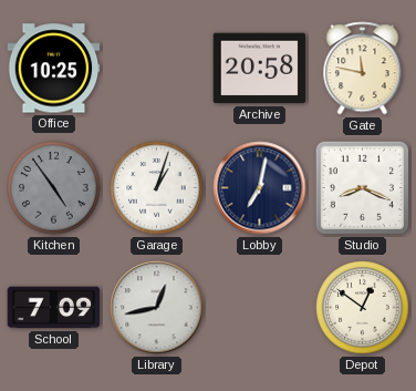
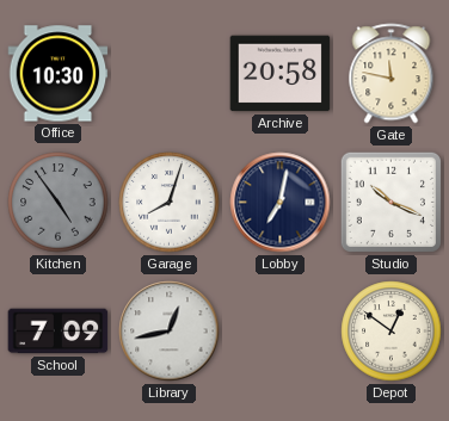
Office: 10:25 -> 10:30 (59, 74)
Garage: 1:03 -> 8:03 (170, 203)
Studio: 8:19 -> 10:19 (390, 202)
